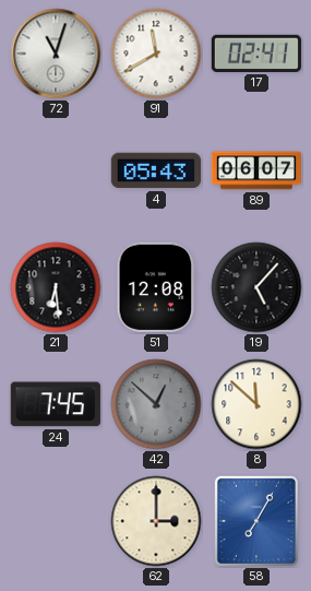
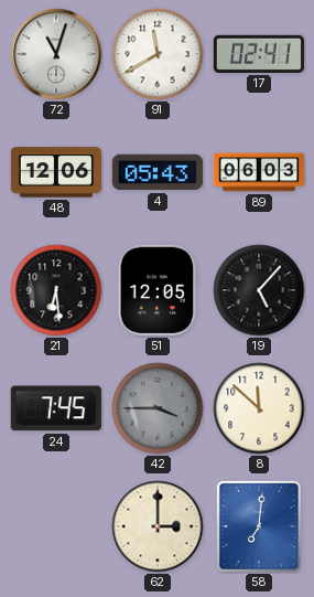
48: none -> 12:06 (55, 172)
89: 06:07 -> 06:03 (258, 172)
51: 12:08 -> 12:05 (158, 290)
42: 12:52 -> 3:45 (158, 408)
58: 7:05 -> 7:01 (259, 526)
